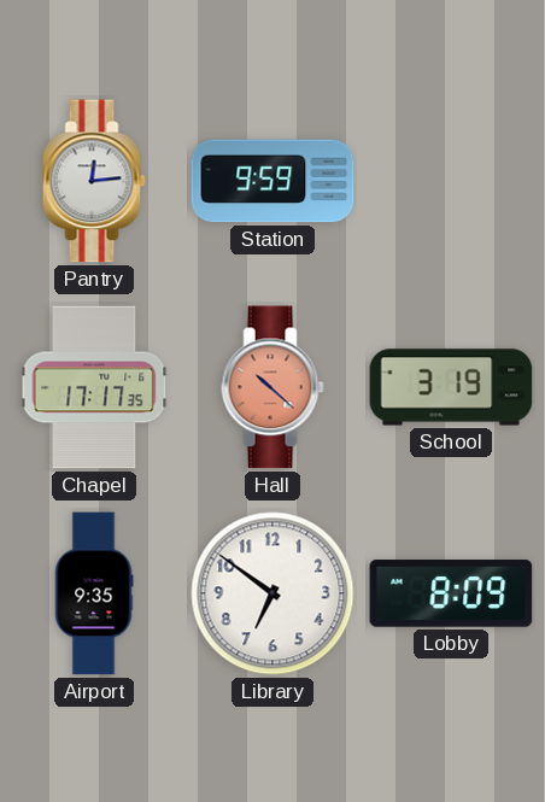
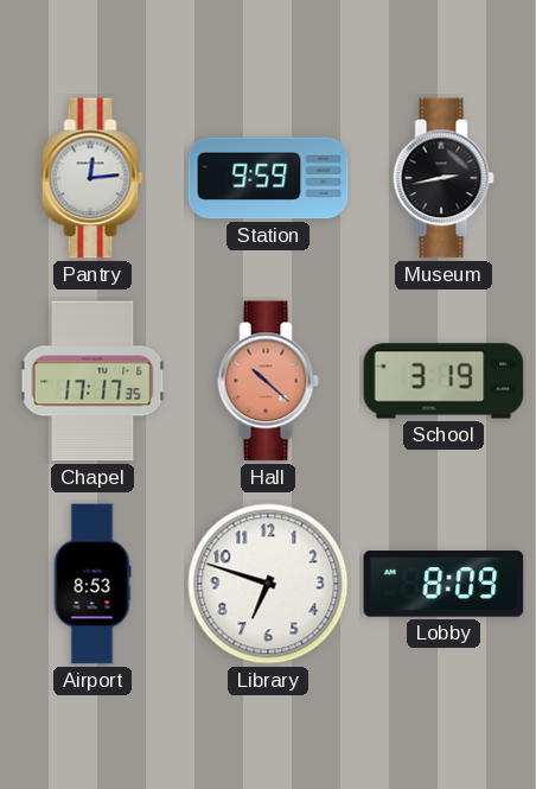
Museum: none -> 2:43 (444, 178)
Airport: 9:35 -> 8:53 (92, 584)
Library: 6:51 -> 6:48 (268, 584)
